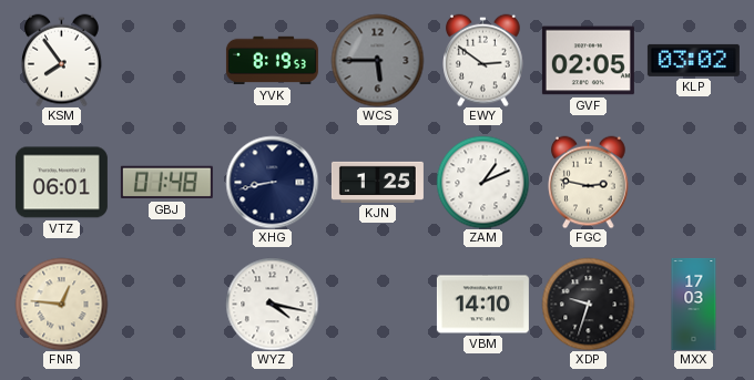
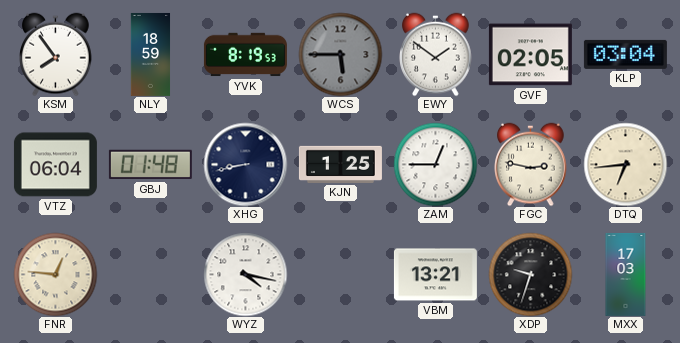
NLY: none -> 18:59 (151, 54)
EWY: 2:51 -> 1:51 (436, 54)
KLP: 03:02 -> 03:04 (625, 54)
VTZ: 06:01 -> 06:04 (55, 165)
ZAM: 1:11 -> 12:45 (435, 164)
DTQ: none -> 6:44 (625, 164)
VBM: 14:10 -> 13:21 (435, 275)
